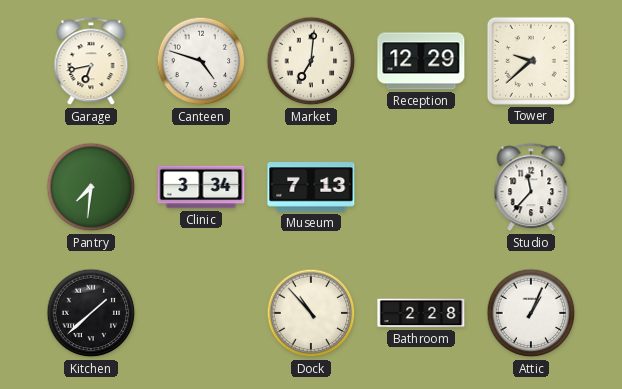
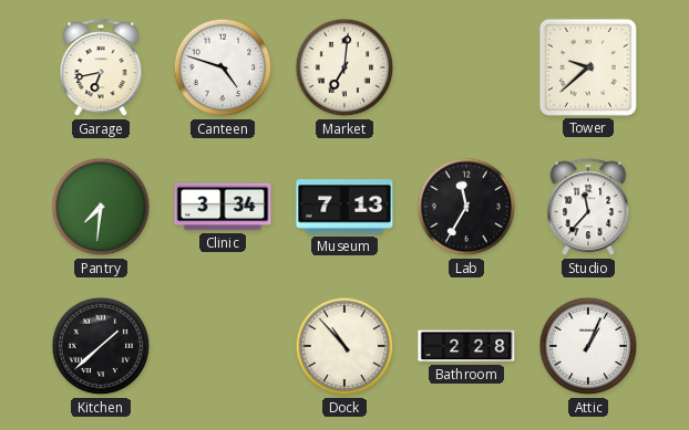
Reception: 12:29 -> none (421, 61)
Lab: none -> 11:35 (466, 207)
